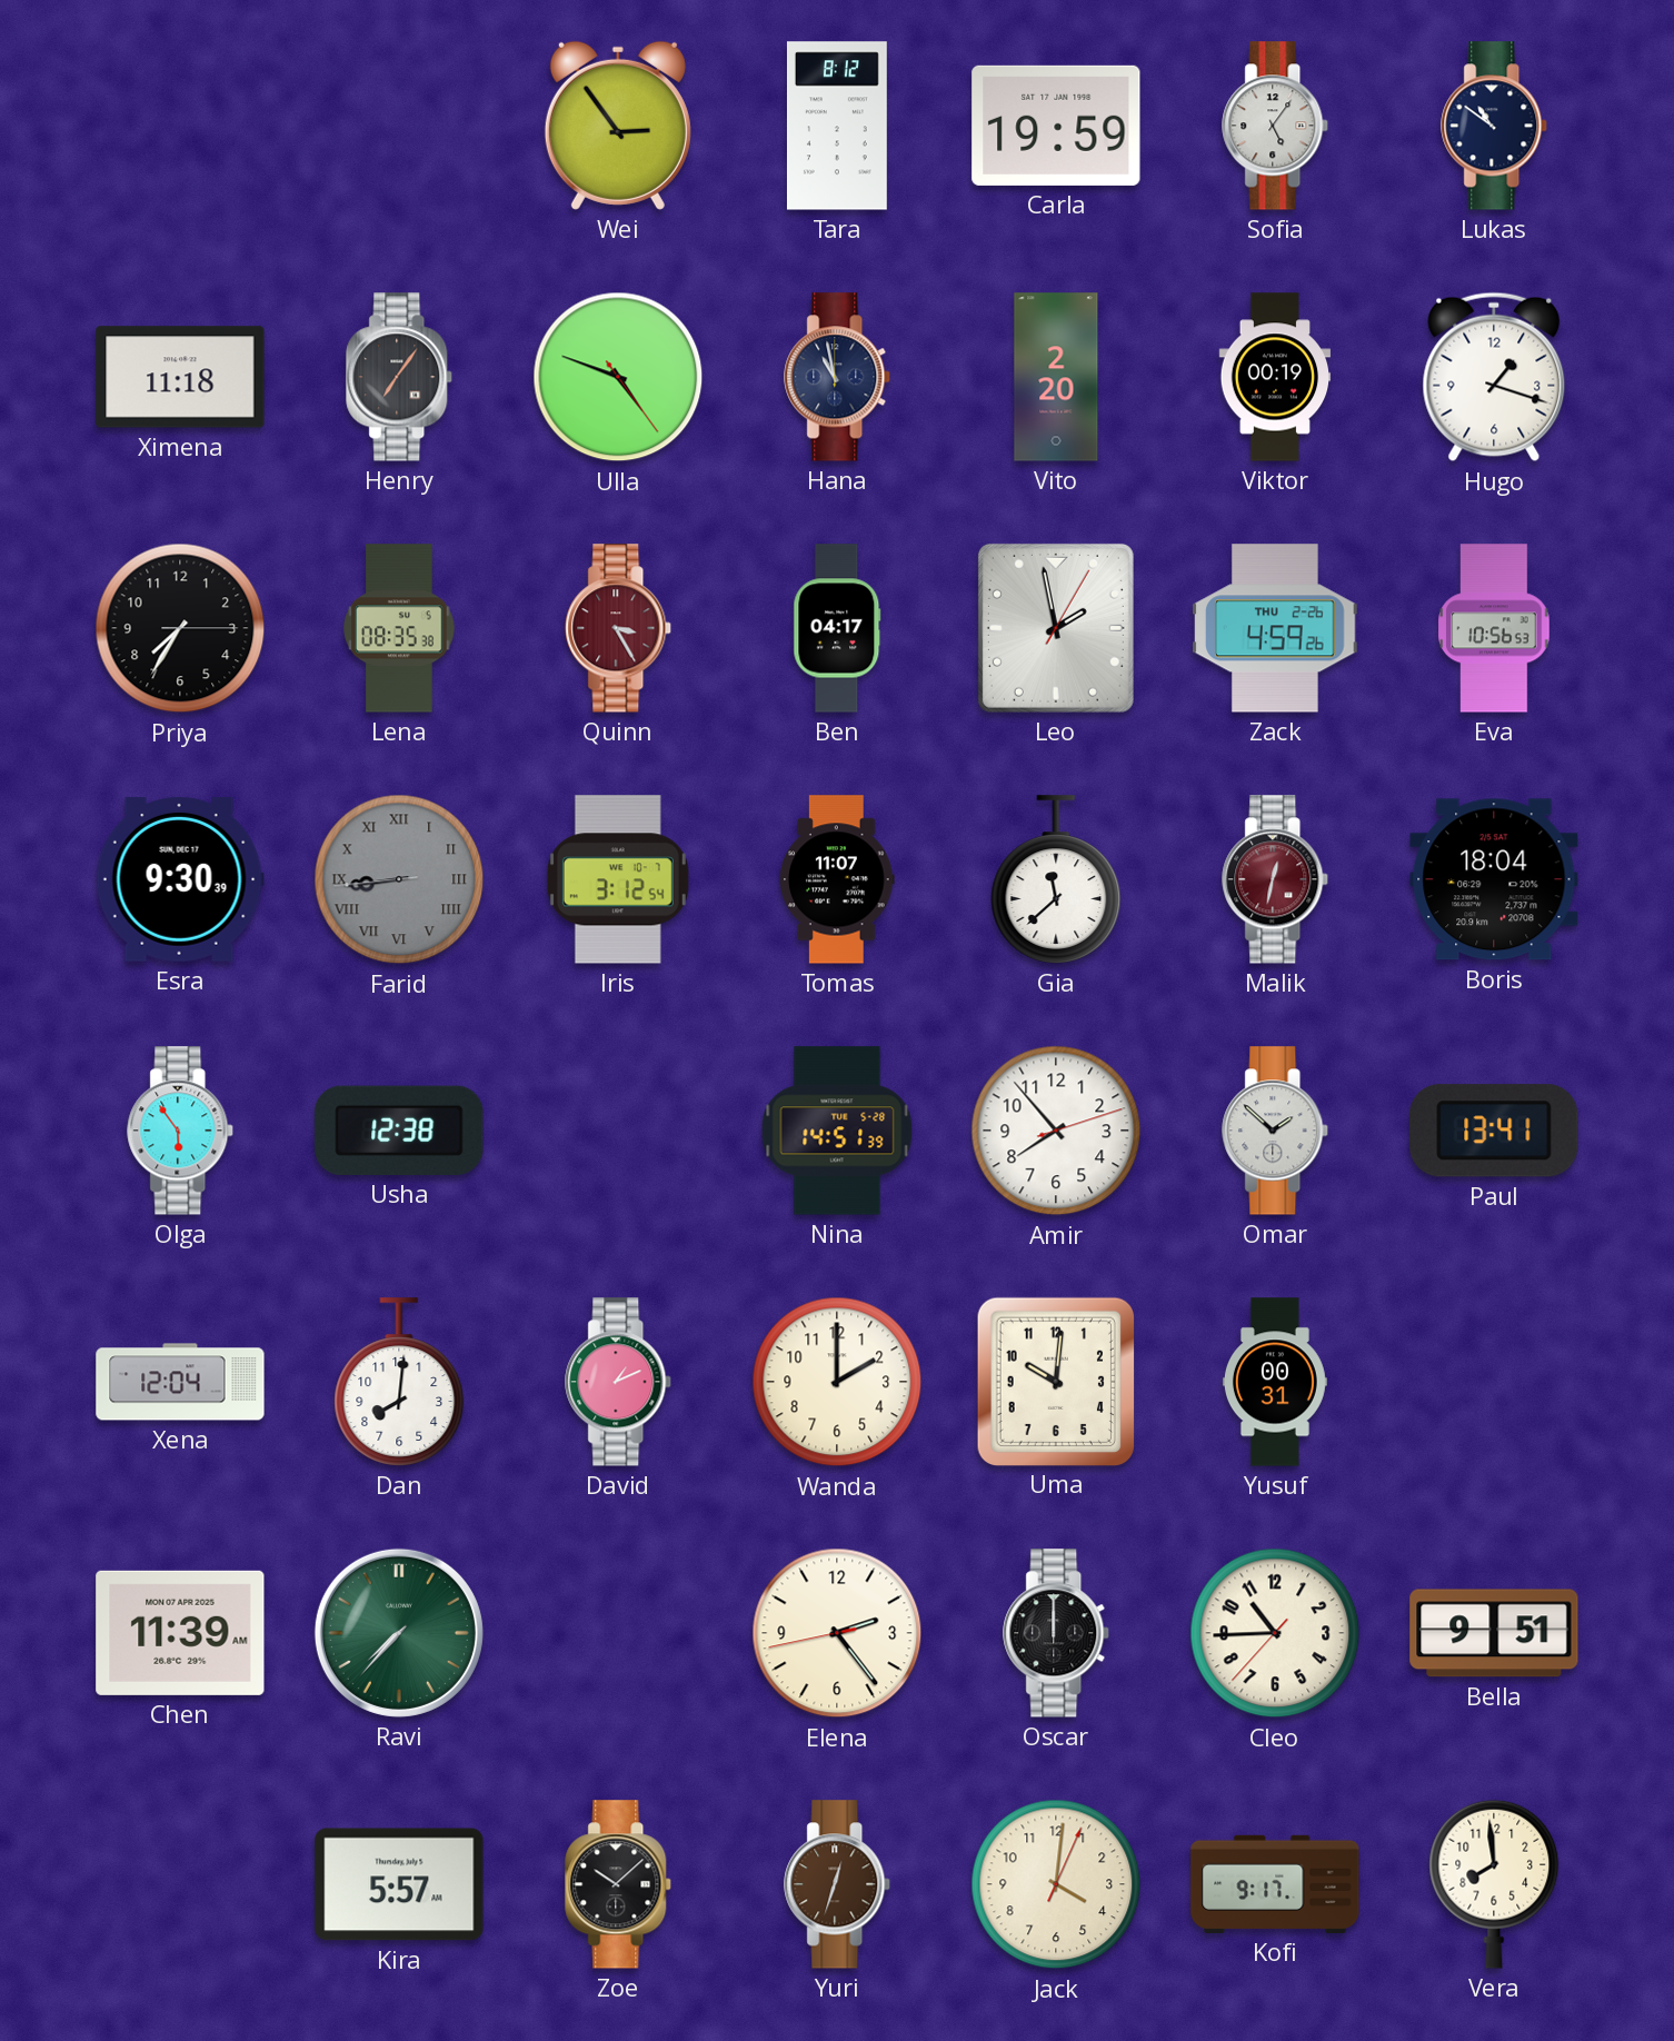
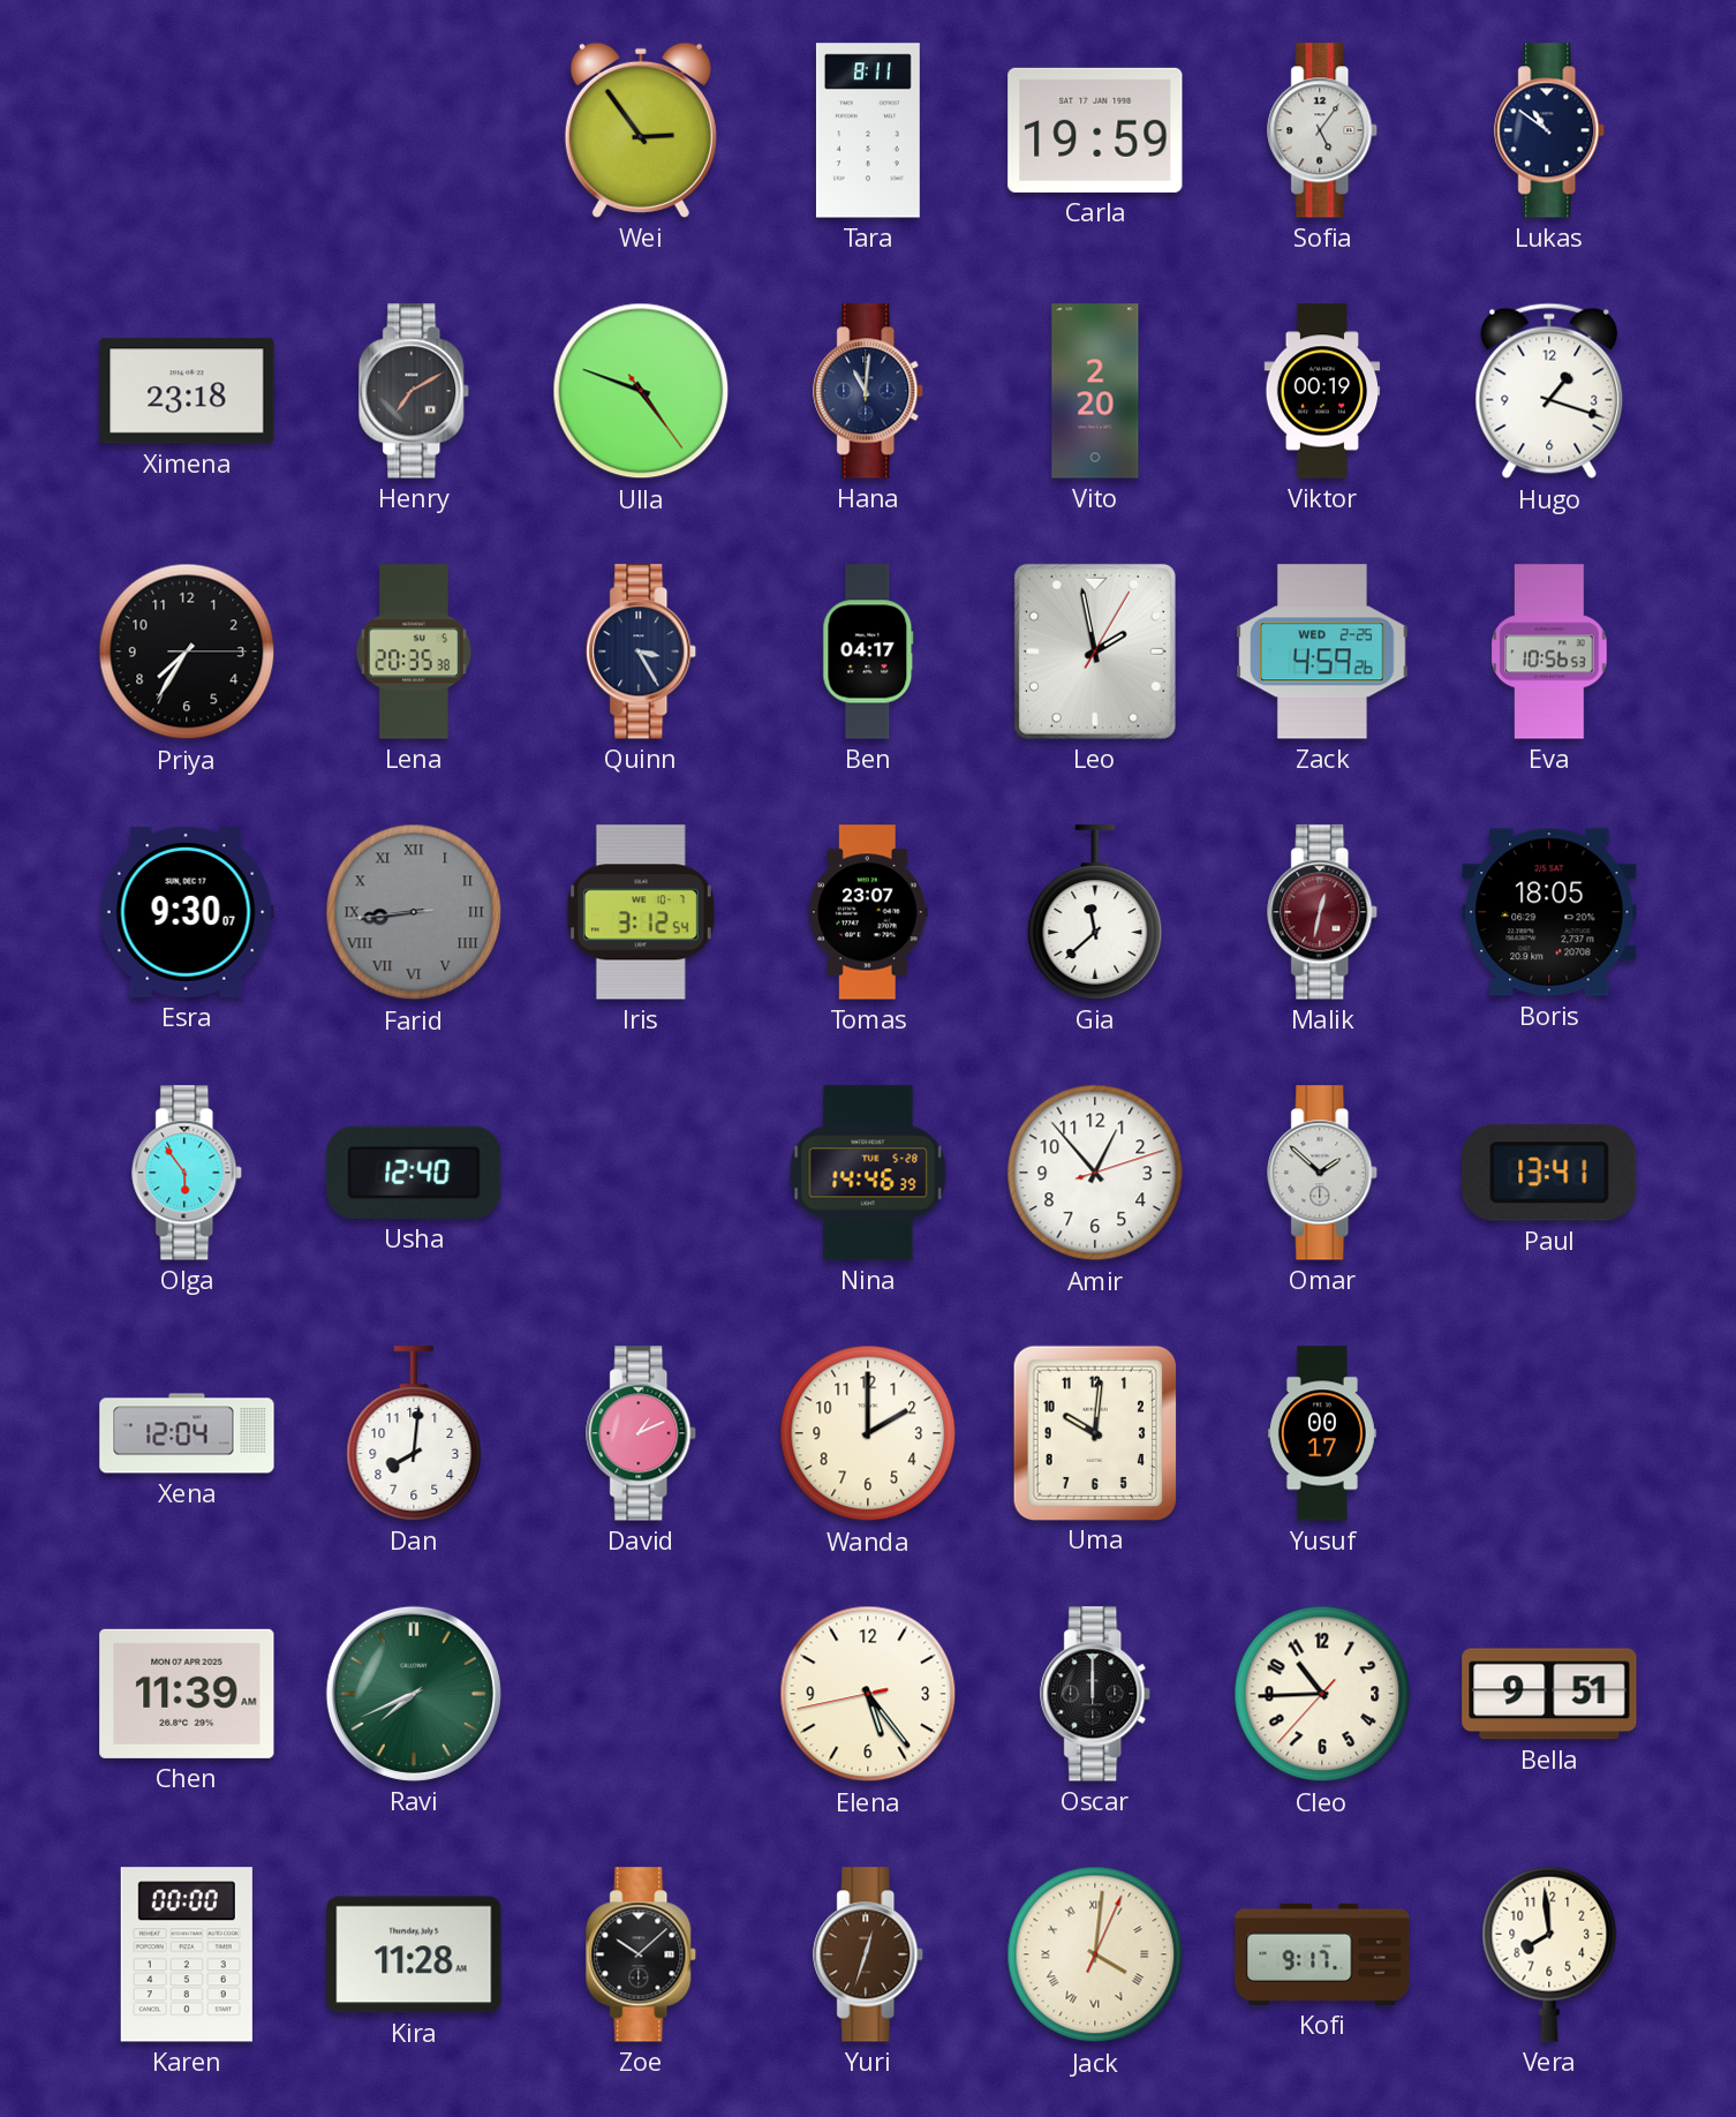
Tara: 8:12 -> 8:11 (868, 130)
Ximena: 11:18 -> 23:18 (187, 391)
Henry: 7:06 -> 7:10 (415, 391)
Hana: 10:58 -> 11:01 (869, 391)
Lena: 08:35 -> 20:35 (414, 651)
Quinn dial: burgundy -> navy (642, 651)
Zack date: THU 2-26 -> WED 2-25 (1322, 651)
Esra: 9:30:39 -> 9:30:07 (187, 912)
Tomas: 11:07 -> 23:07 (869, 912)
Boris: 18:04 -> 18:05 (1549, 912)
Usha: 12:38 -> 12:40 (414, 1173)
Nina: 14:51 -> 14:46 (868, 1173)
Amir: 7:53 -> 12:53 (1095, 1173)
Yusuf: 00:31 -> 00:17 (1322, 1433)
Ravi: 7:37 -> 7:41 (414, 1694)
Elena: 2:23 -> 5:23 (868, 1694)
Karen: none -> 00:00 (187, 1954)
Kira: 5:57 -> 11:28 (414, 1954)
Jack numerals: Arabic -> Roman (1095, 1954)
